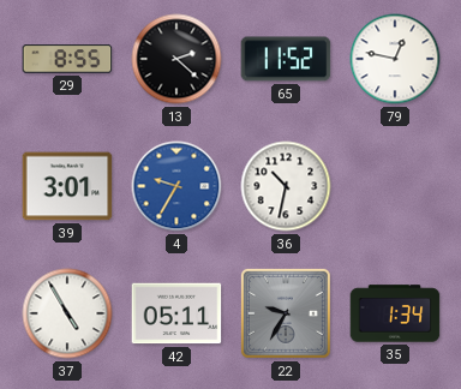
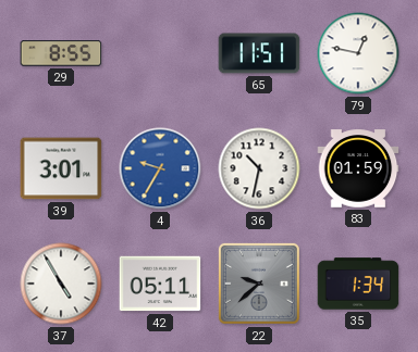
13: 2:22 -> none (176, 59)
65: 11:52 -> 11:51 (259, 53)
83: none -> 01:59 (358, 168)
22: 9:35 -> 9:38 (259, 284)
